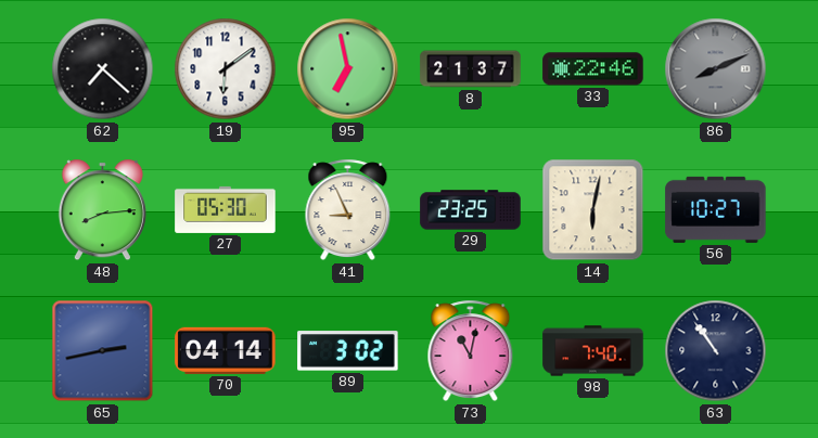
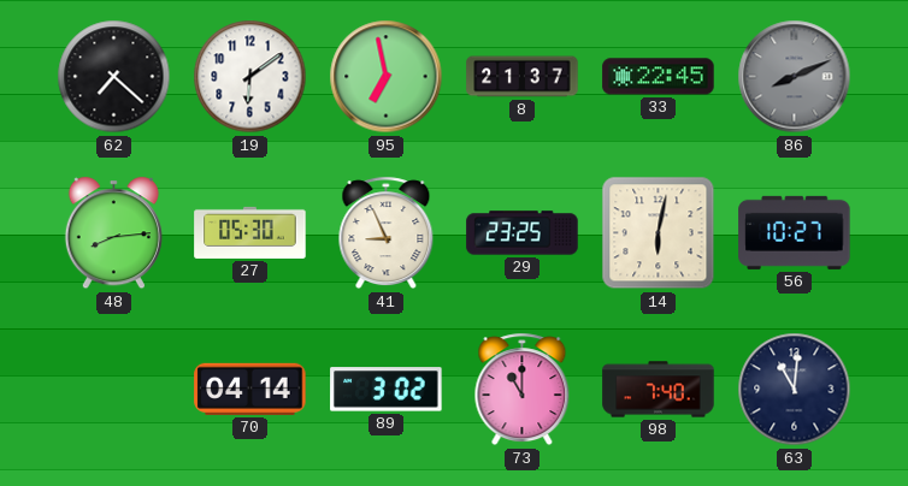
33: 22:46 -> 22:45 (659, 77)
65: 2:43 -> none (103, 351)
73: 11:02 -> 11:00 (523, 390)
63: 10:54 -> 11:01 (795, 390)
